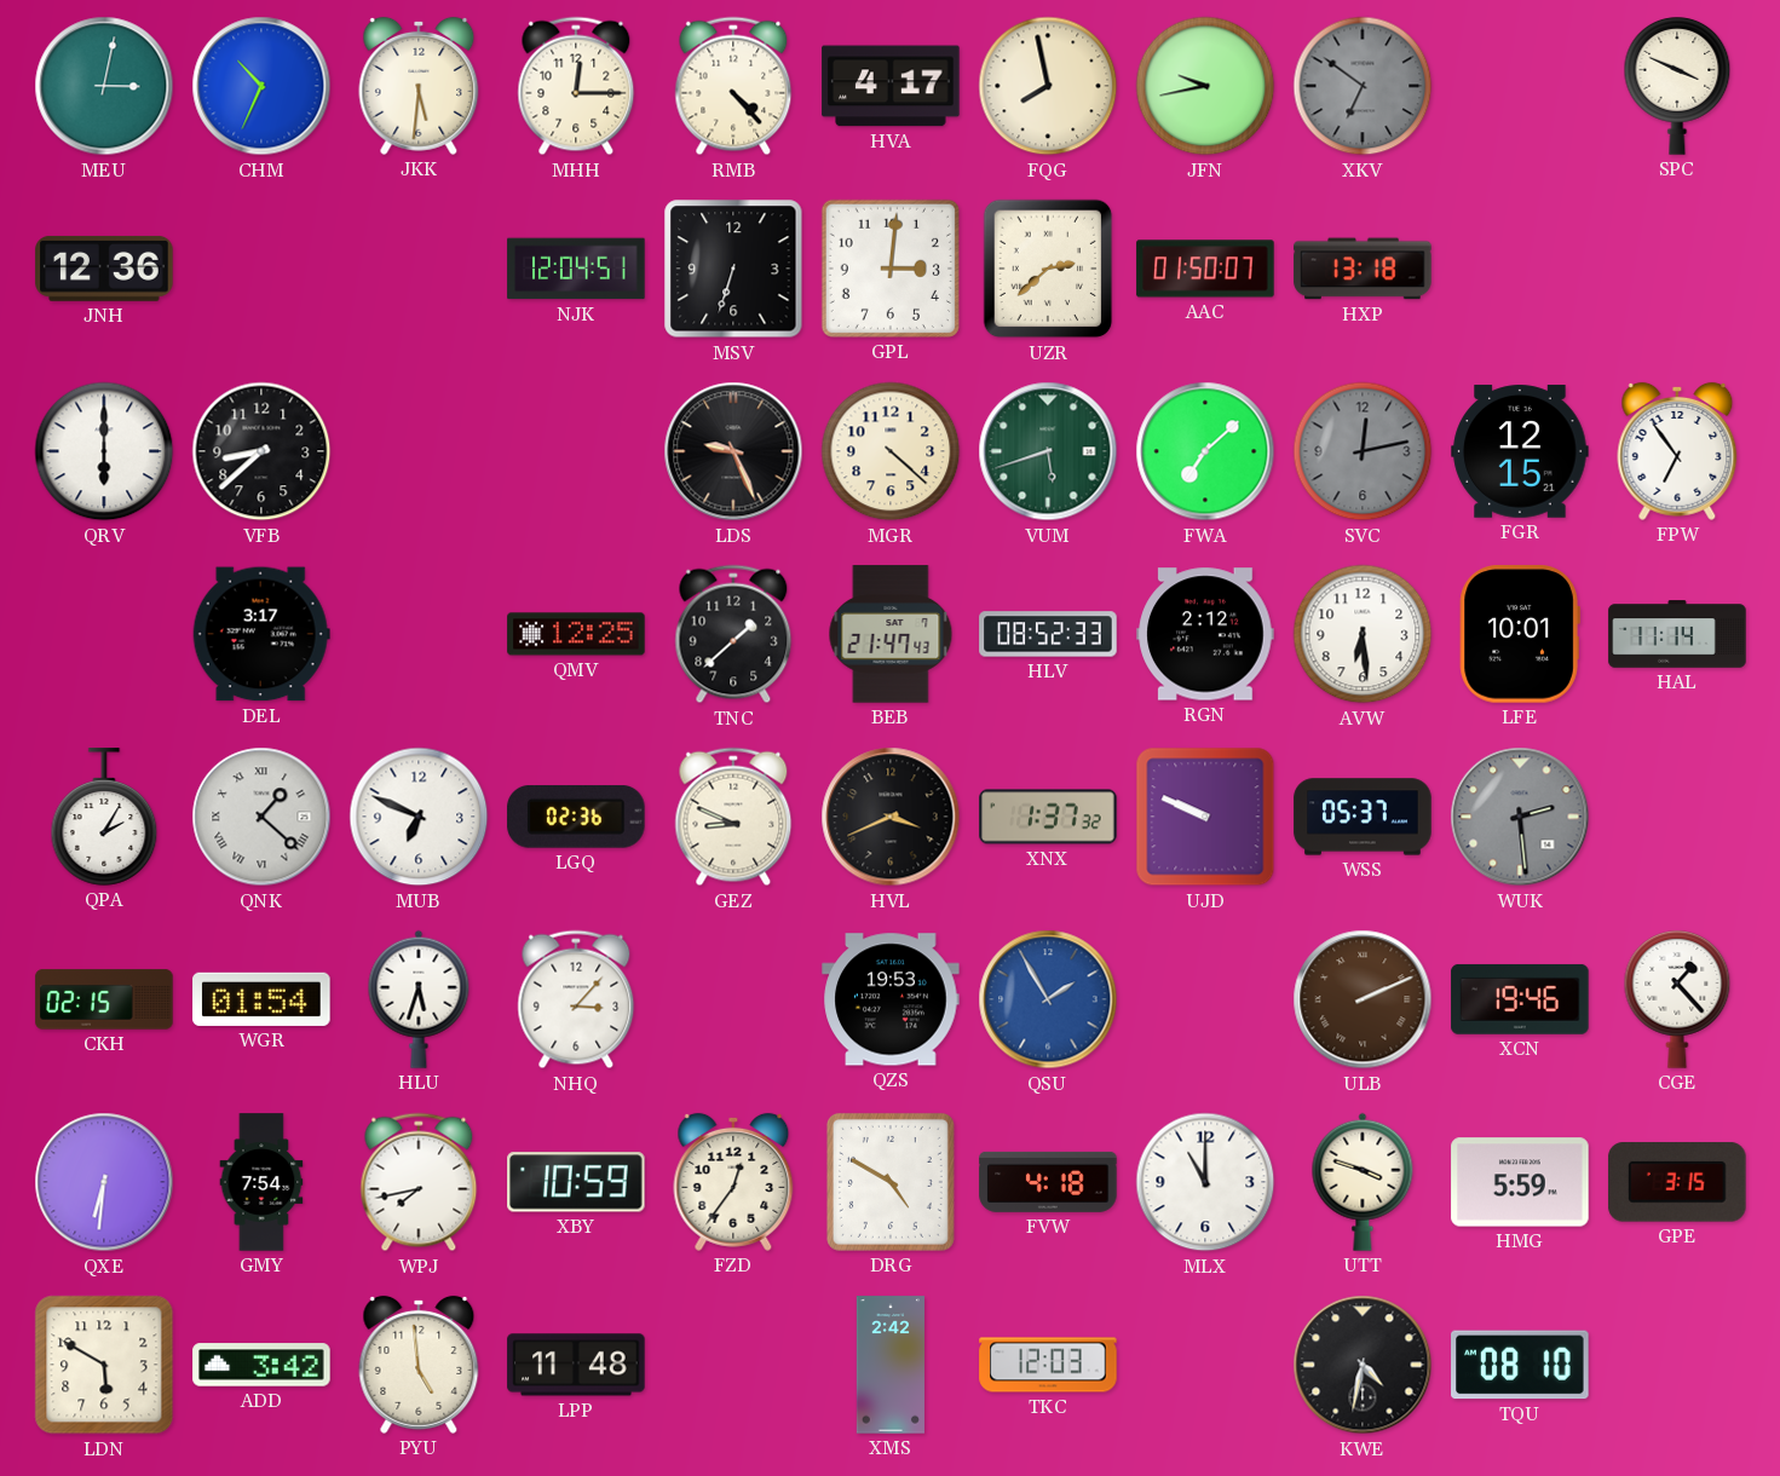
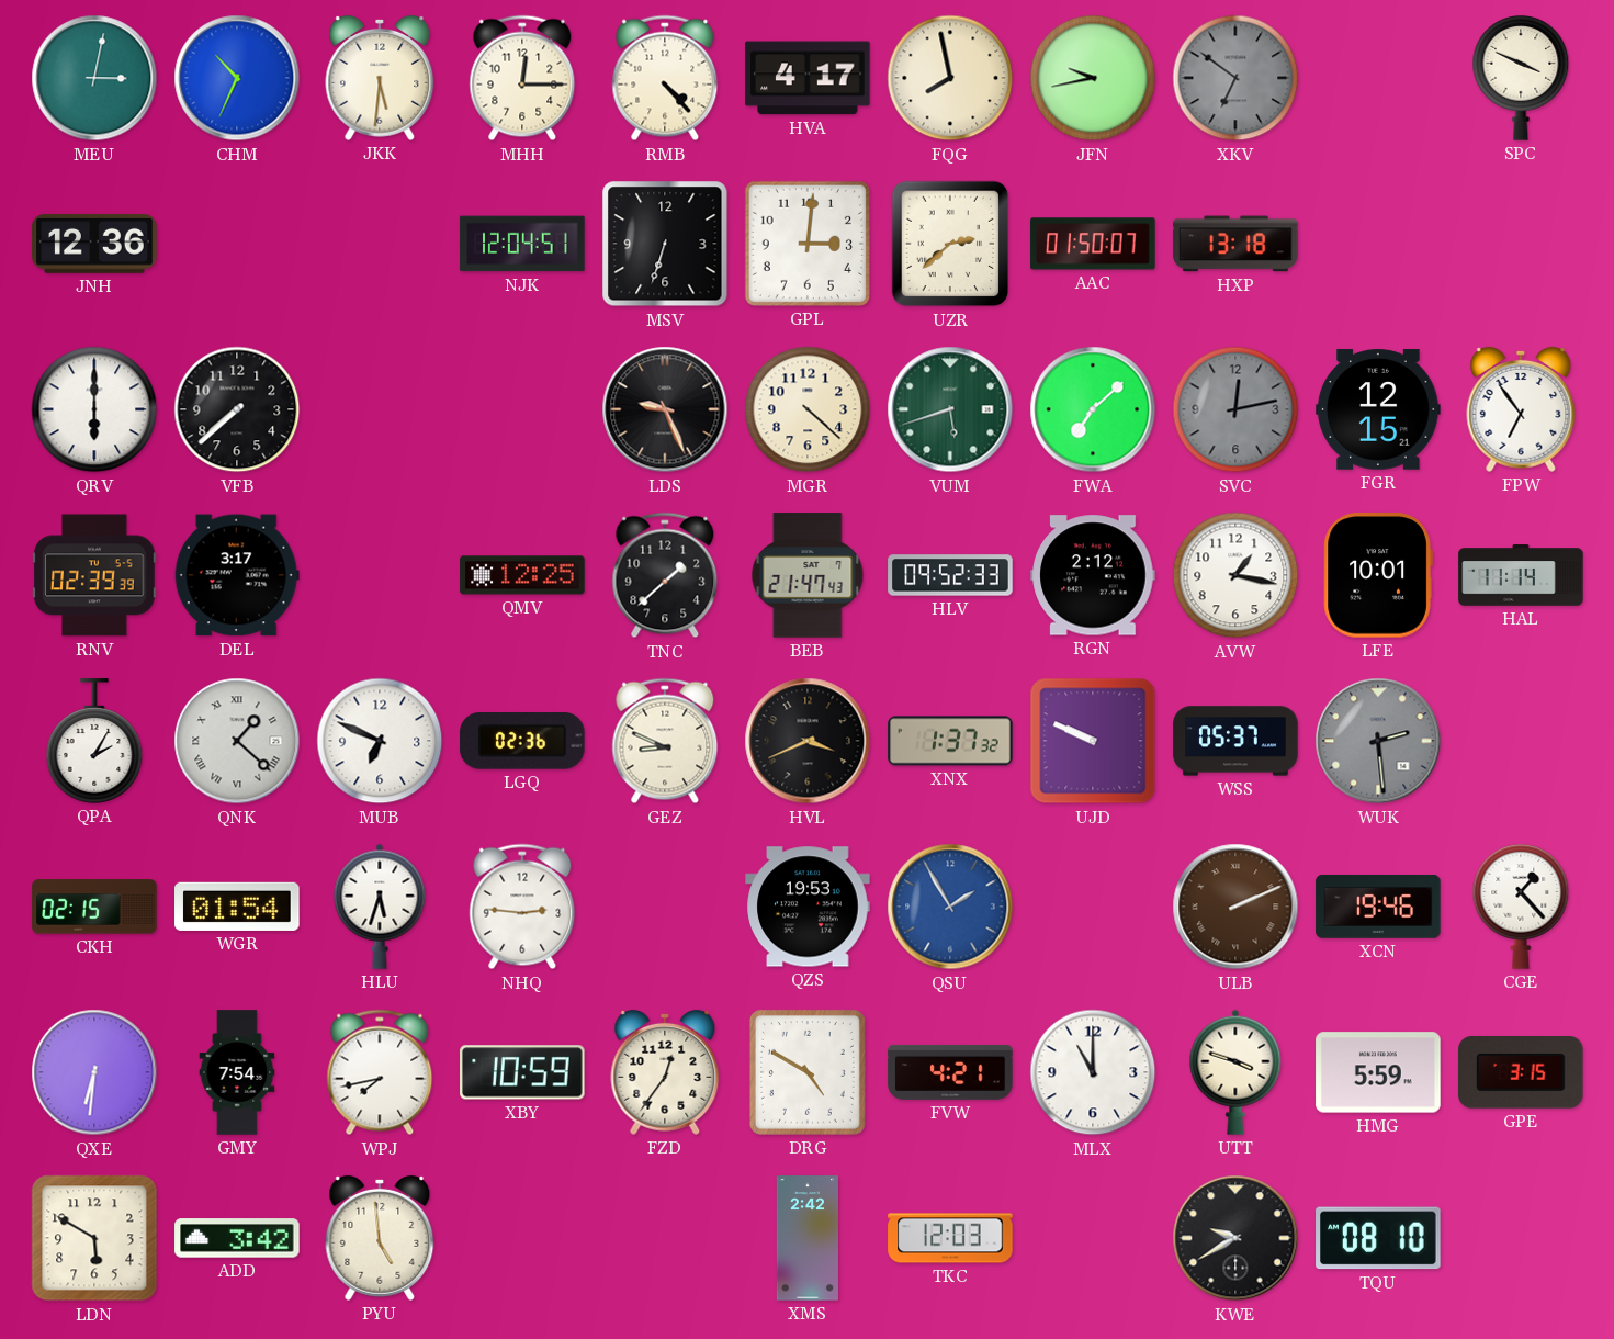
VFB: 8:38 -> 7:38 (237, 409)
RNV: none -> 02:39 (94, 575)
HLV: 08:52 -> 09:52 (950, 575)
AVW: 6:29 -> 1:17 (1235, 575)
NHQ: 3:07 -> 2:46 (522, 907)
FVW: 4:18 -> 4:21 (950, 1072)
LPP: 11:48 -> none (576, 1365)
KWE: 4:32 -> 9:40 (1235, 1238)
